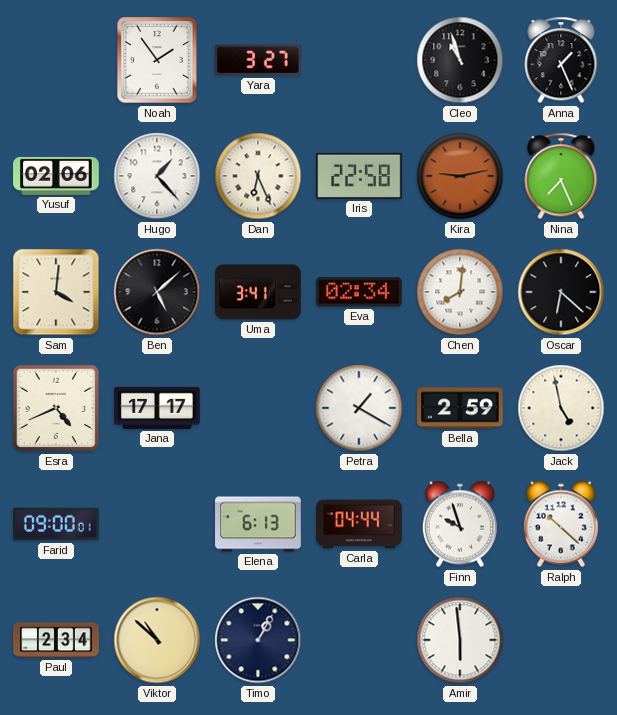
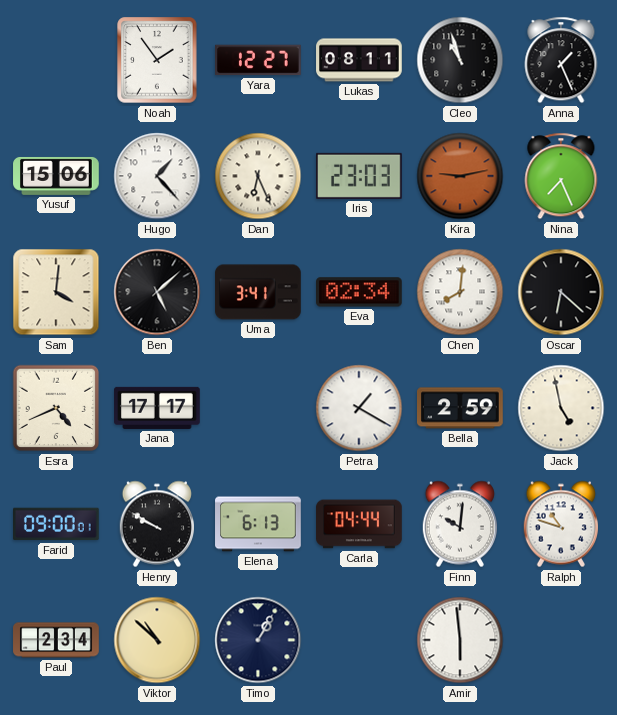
Yara: 3:27 -> 12:27 (259, 60)
Lukas: none -> 08:11 (359, 60)
Yusuf: 02:06 -> 15:06 (56, 176)
Iris: 22:58 -> 23:03 (360, 176)
Henry: none -> 9:50 (156, 524)
Finn: 9:57 -> 10:01 (459, 524)
Ralph: 10:22 -> 10:48 (560, 524)
